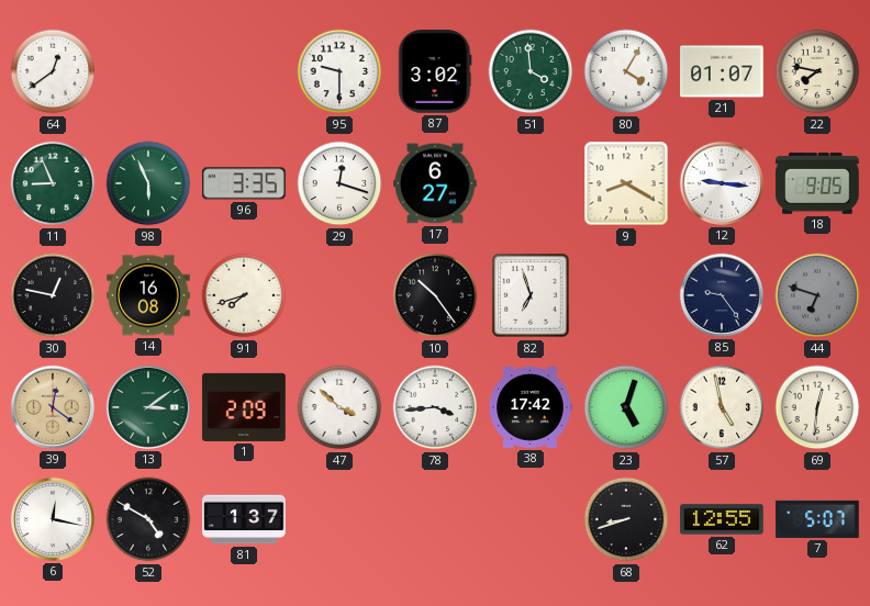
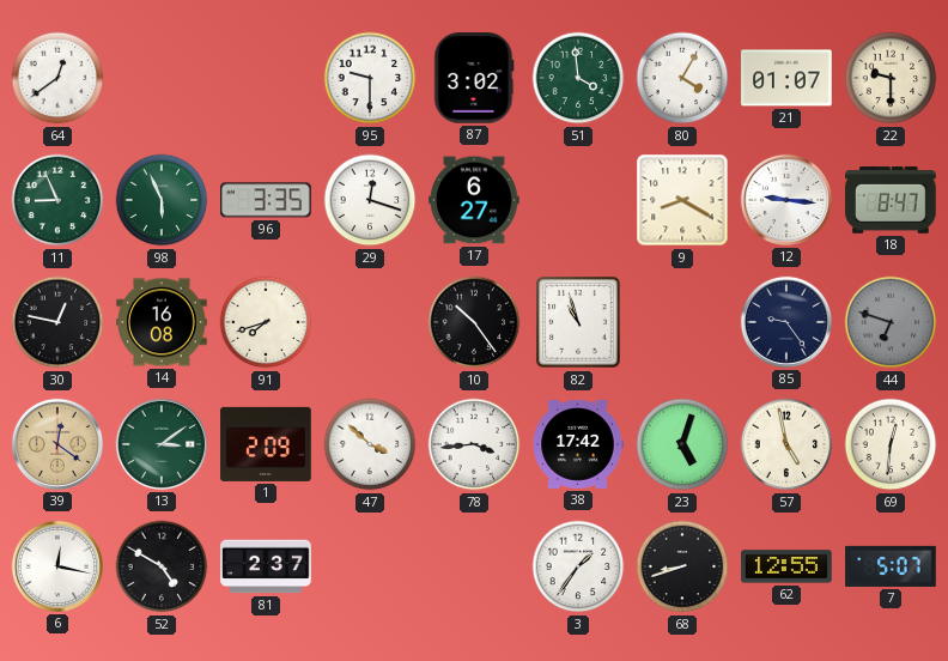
22: 7:47 -> 9:30 (891, 78)
18: 9:05 -> 8:47 (891, 201)
82: 6:57 -> 10:57 (578, 322)
81: 1:37 -> 2:37 (266, 566)
3: none -> 1:36 (578, 566)
